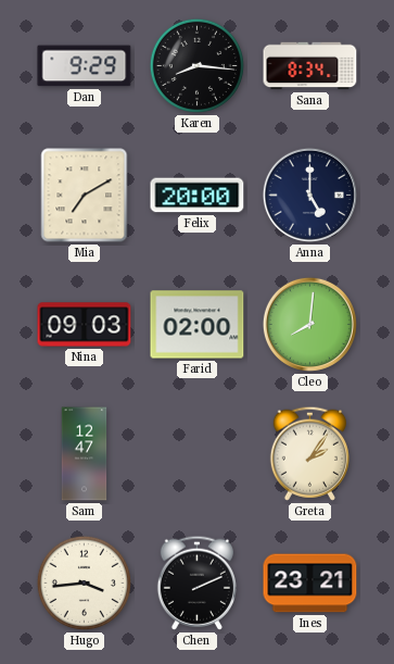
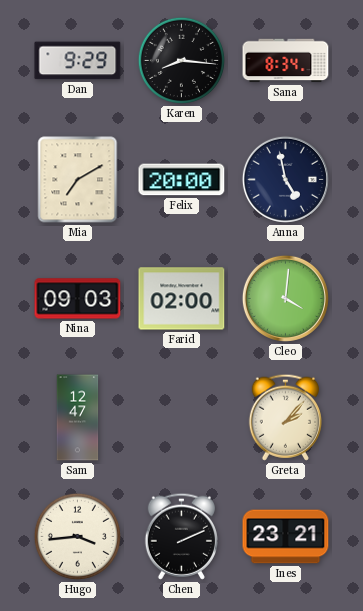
Anna: 5:00 -> 4:58 (285, 179)
Cleo: 8:01 -> 4:01 (285, 298)
Greta: 2:06 -> 2:07 (285, 417)
